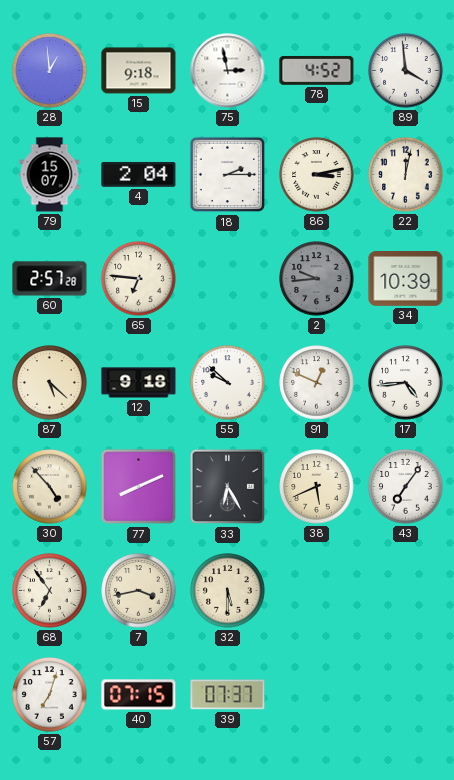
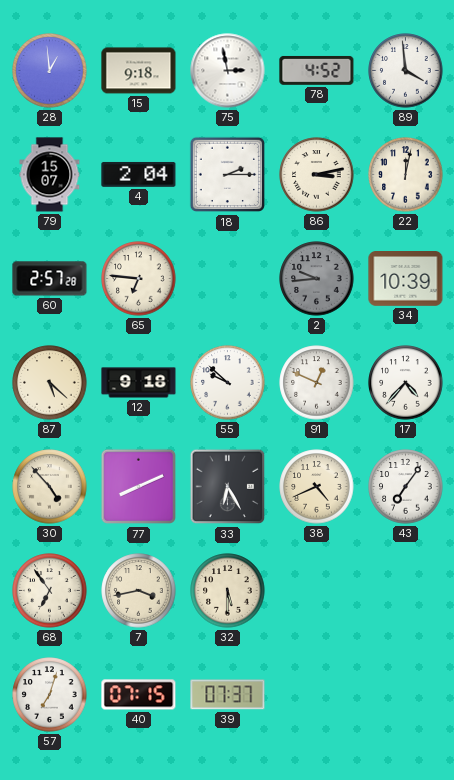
17: 4:44 -> 4:37 (406, 383)
38: 5:41 -> 4:41 (317, 487)
